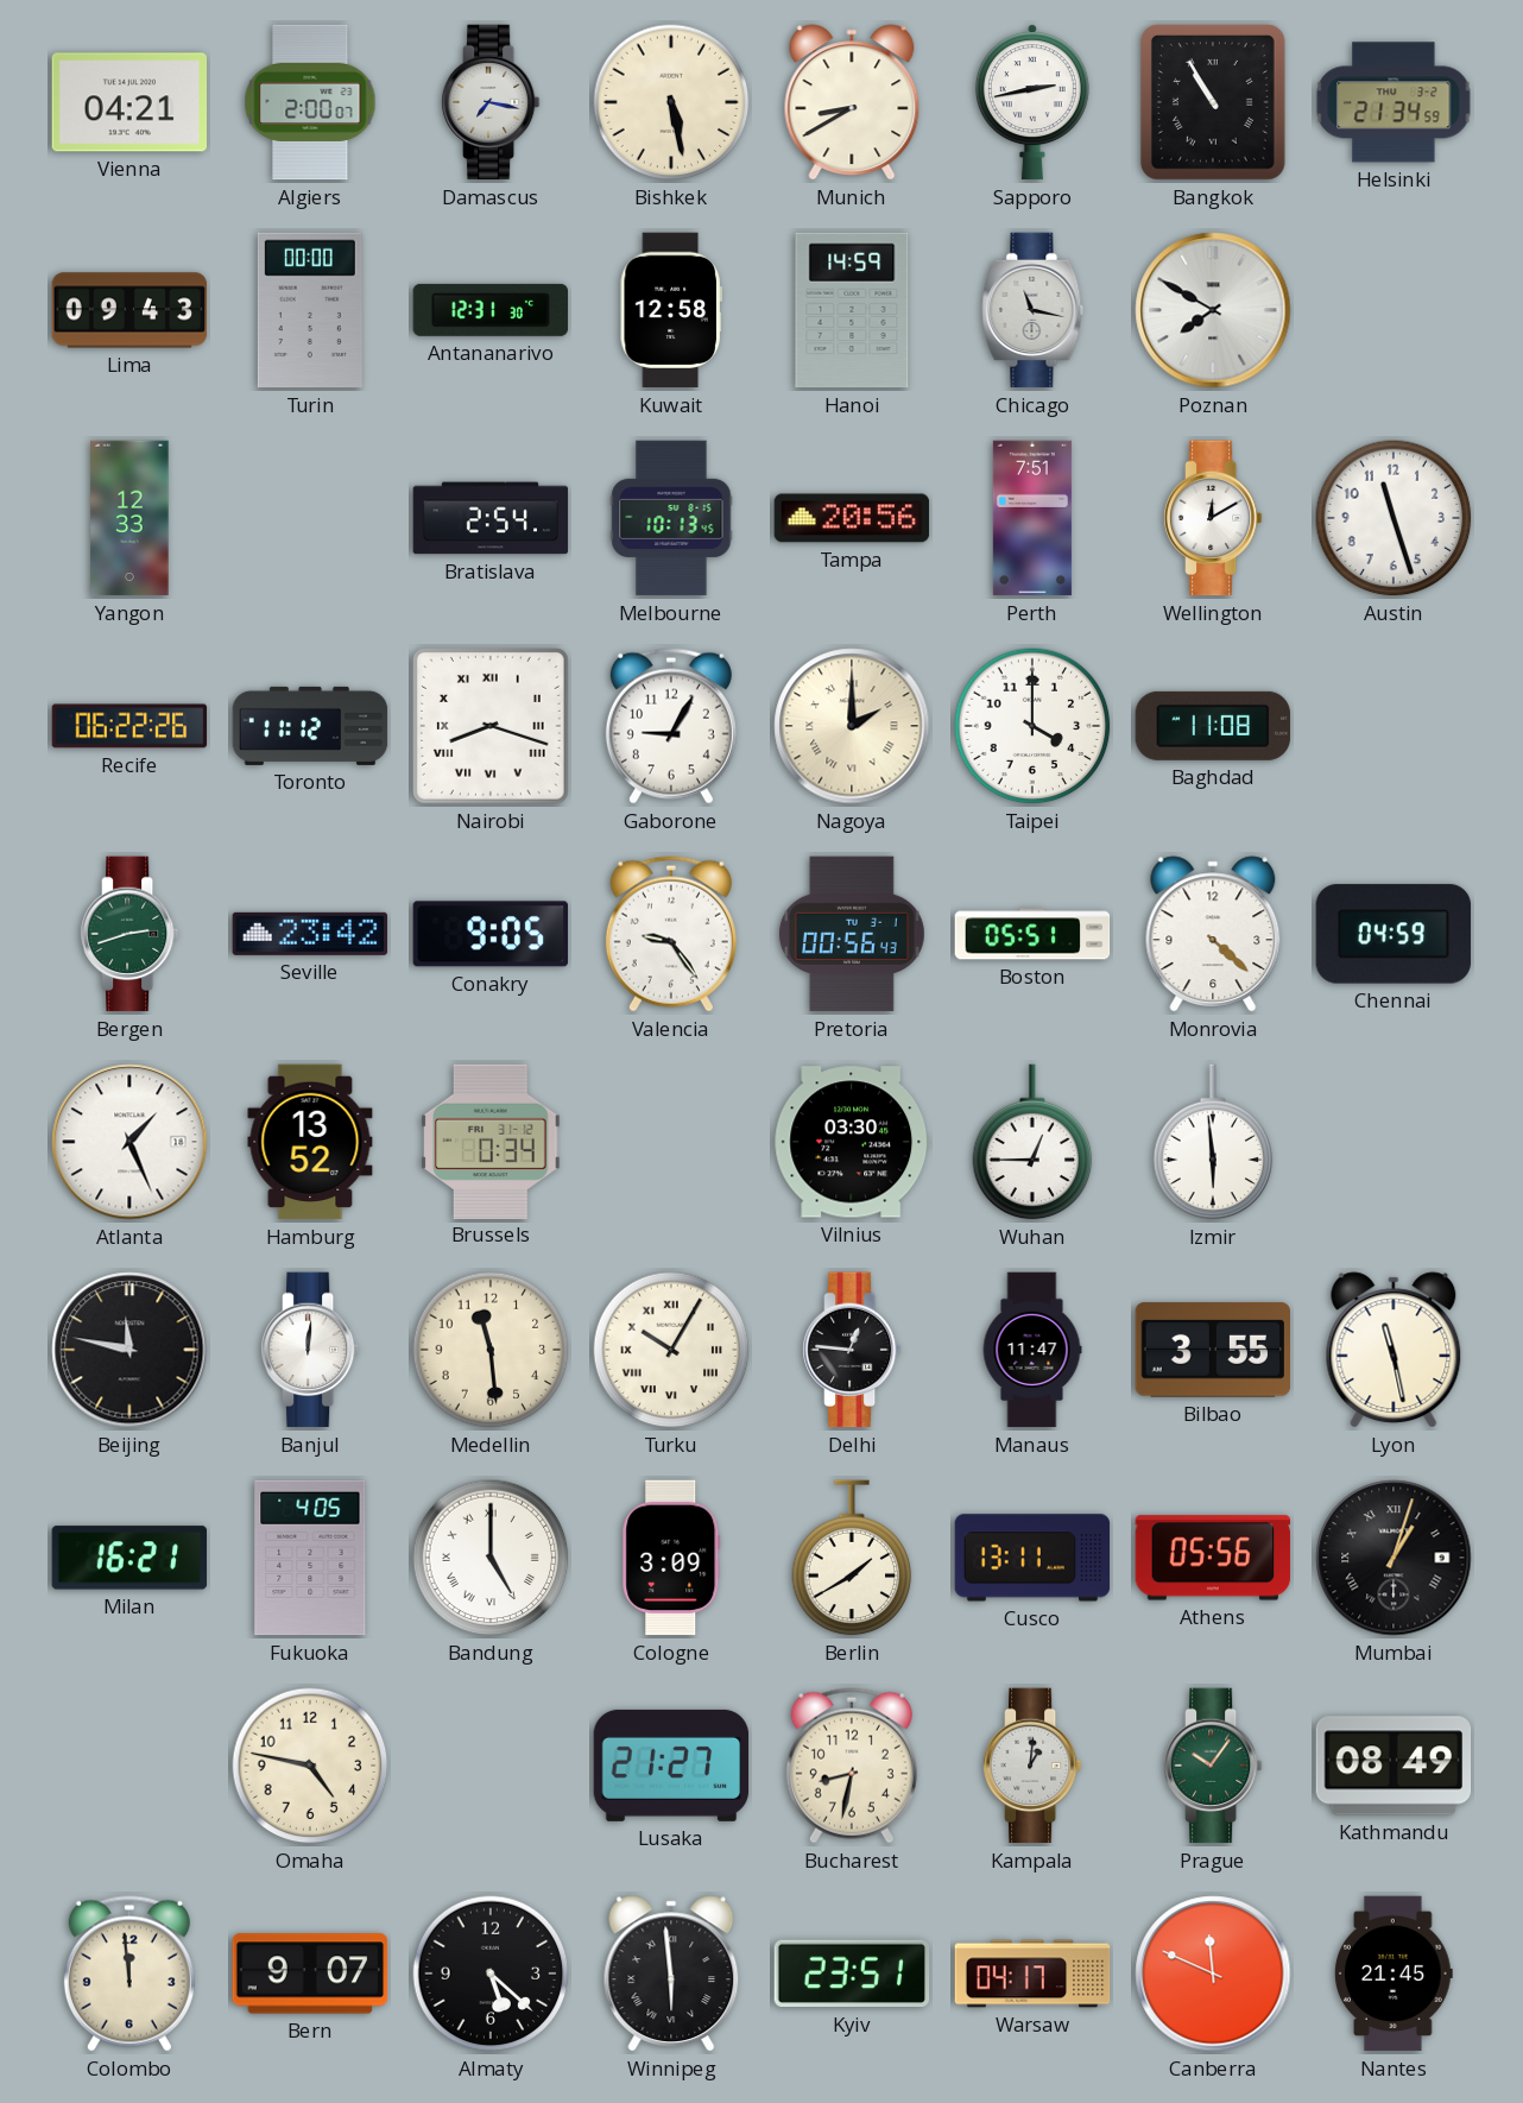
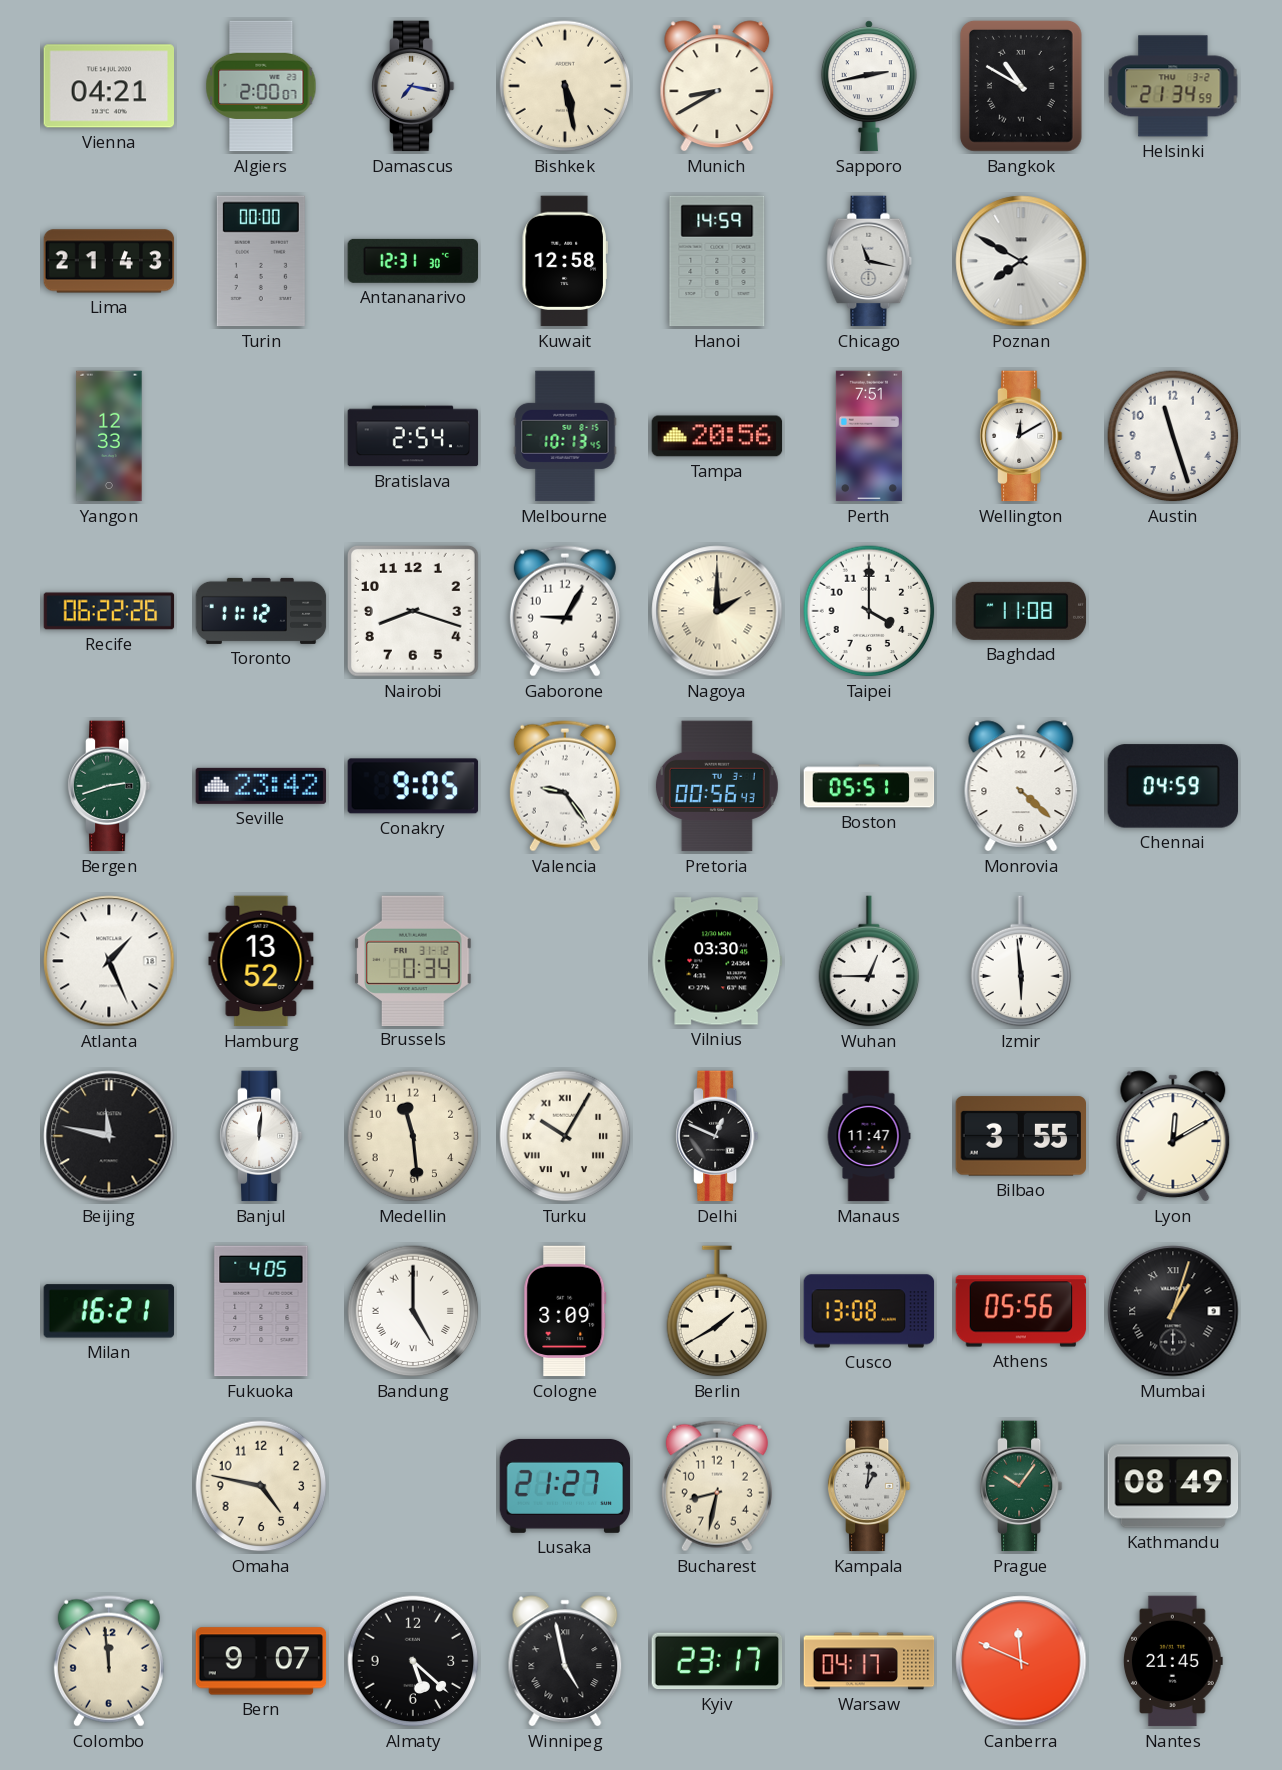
Bangkok: 10:55 -> 10:50 (1021, 86)
Lima: 09:43 -> 21:43 (109, 261)
Nairobi numerals: Roman -> Arabic (413, 611)
Delhi: 12:46 -> 12:49 (717, 1136)
Lyon: 11:28 -> 12:10 (1173, 1136)
Cusco: 13:11 -> 13:08 (869, 1311)
Winnipeg: 5:59 -> 4:58 (565, 1661)
Kyiv: 23:51 -> 23:17 (717, 1661)
